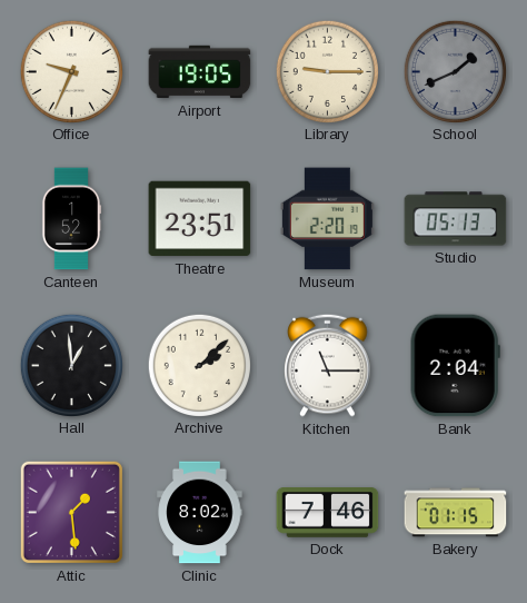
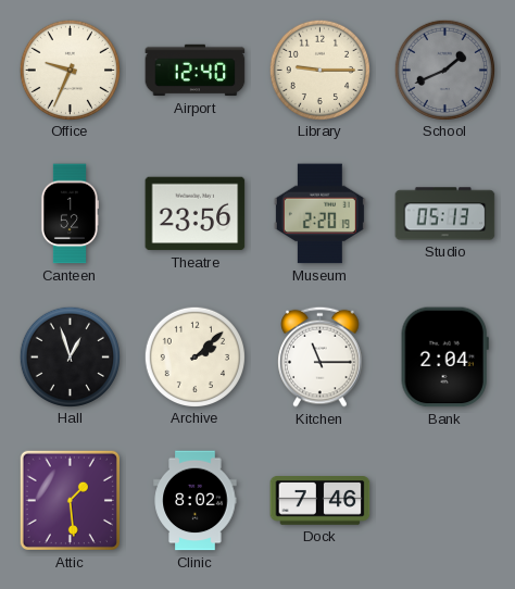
Airport: 19:05 -> 12:40 (196, 71)
Theatre: 23:51 -> 23:56 (196, 214)
Hall: 12:59 -> 12:57 (70, 356)
Bakery: 01:15 -> none (456, 513)
